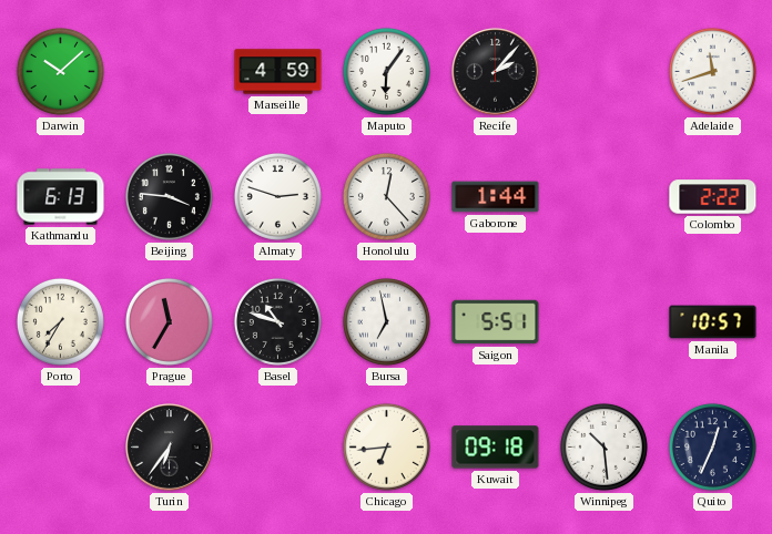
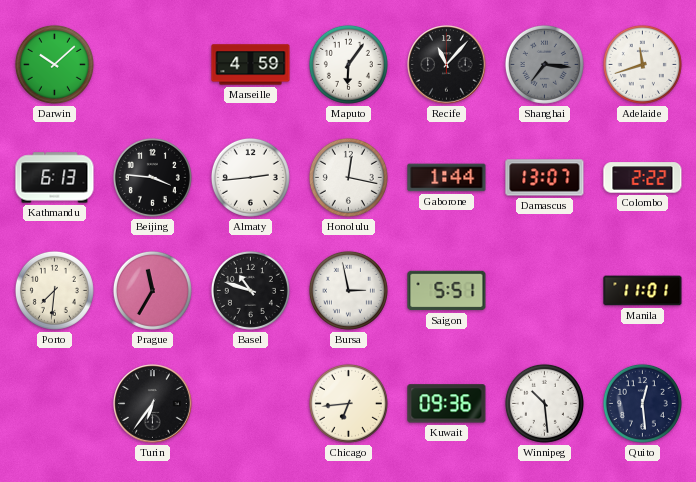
Recife: 2:07 -> 11:07 (447, 65)
Shanghai: none -> 7:16 (544, 64)
Almaty: 2:48 -> 2:44 (250, 177)
Honolulu: 12:23 -> 12:17 (348, 177)
Damascus: none -> 13:07 (545, 178)
Porto: 7:35 -> 7:31 (54, 290)
Bursa: 6:58 -> 2:58 (348, 290)
Manila: 10:57 -> 11:01 (643, 291)
Kuwait: 09:18 -> 09:36 (447, 404)
Quito: 12:34 -> 12:29 (642, 403)
